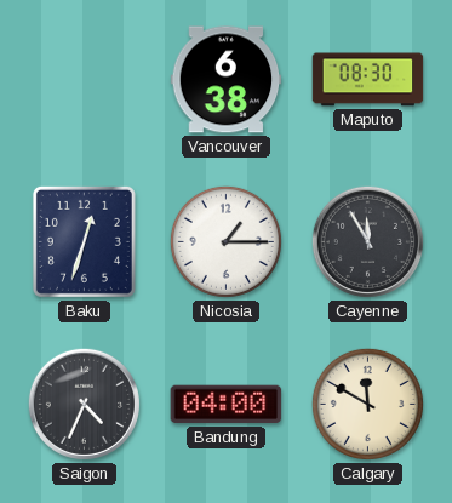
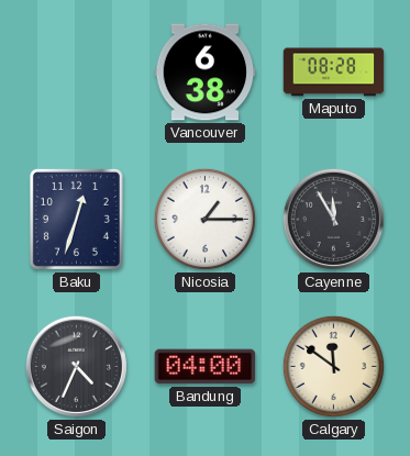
Maputo: 08:30 -> 08:28 (334, 73)
Calgary: 11:50 -> 11:51 (333, 366)
